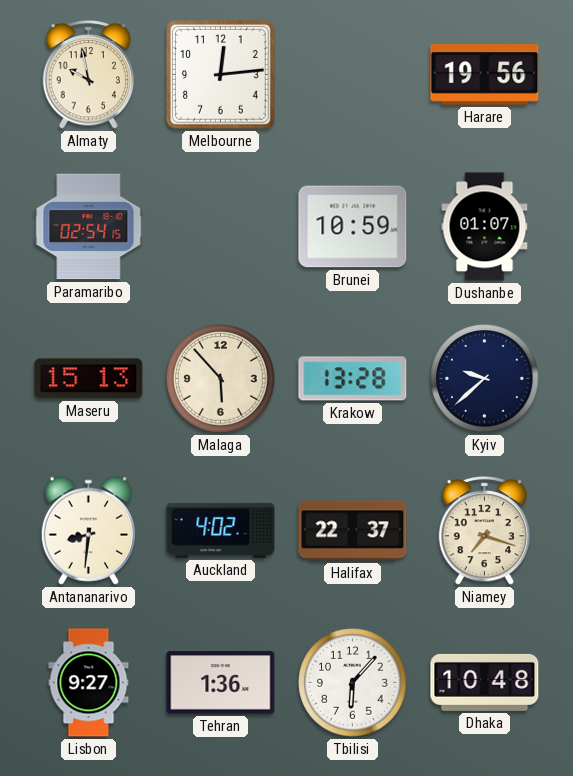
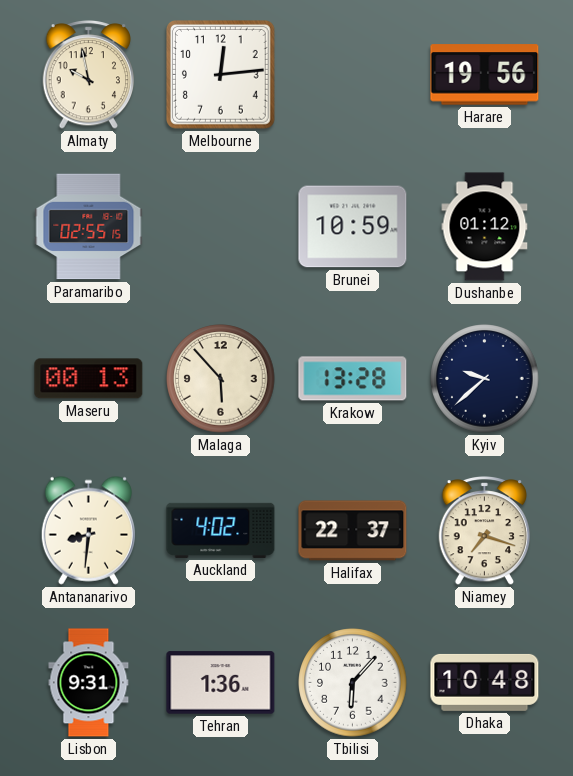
Paramaribo: 02:54 -> 02:55 (89, 227)
Dushanbe: 01:07 -> 01:12 (485, 227)
Maseru: 15:13 -> 00:13 (89, 379)
Lisbon: 9:27 -> 9:31 (89, 683)
